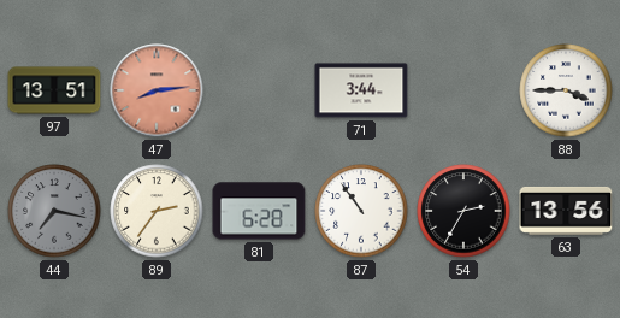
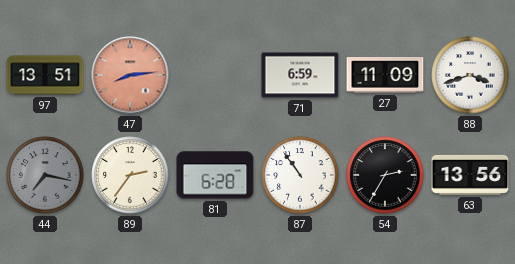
71: 3:44 -> 6:59 (300, 75)
27: none -> 11:09 (385, 75)
88: 3:45 -> 3:42 (470, 75)
